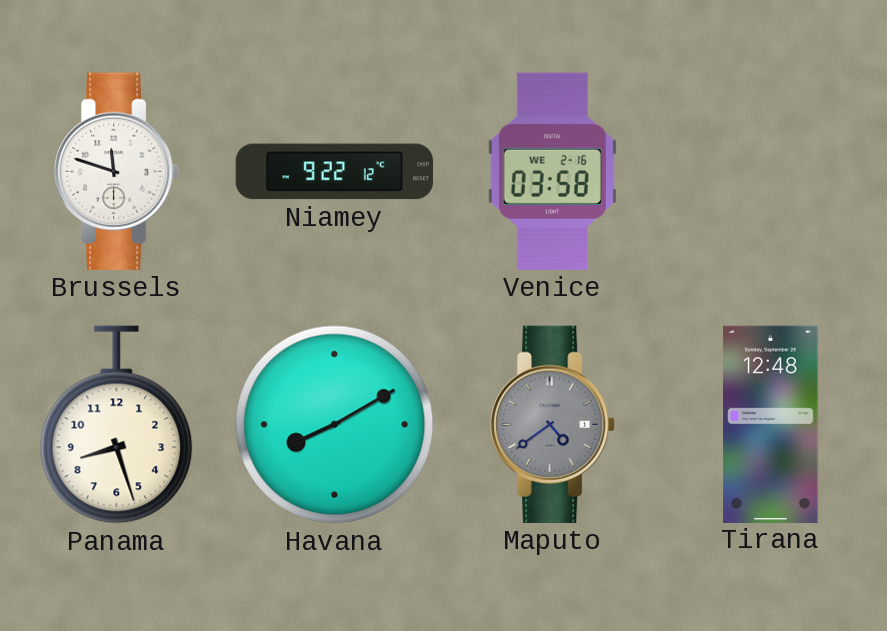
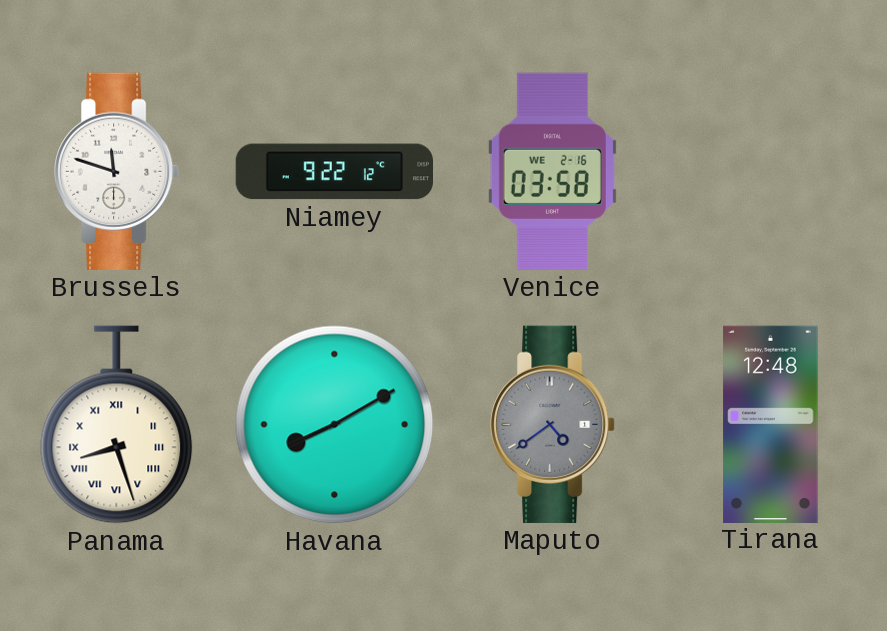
Panama numerals: Arabic -> Roman (117, 425)
